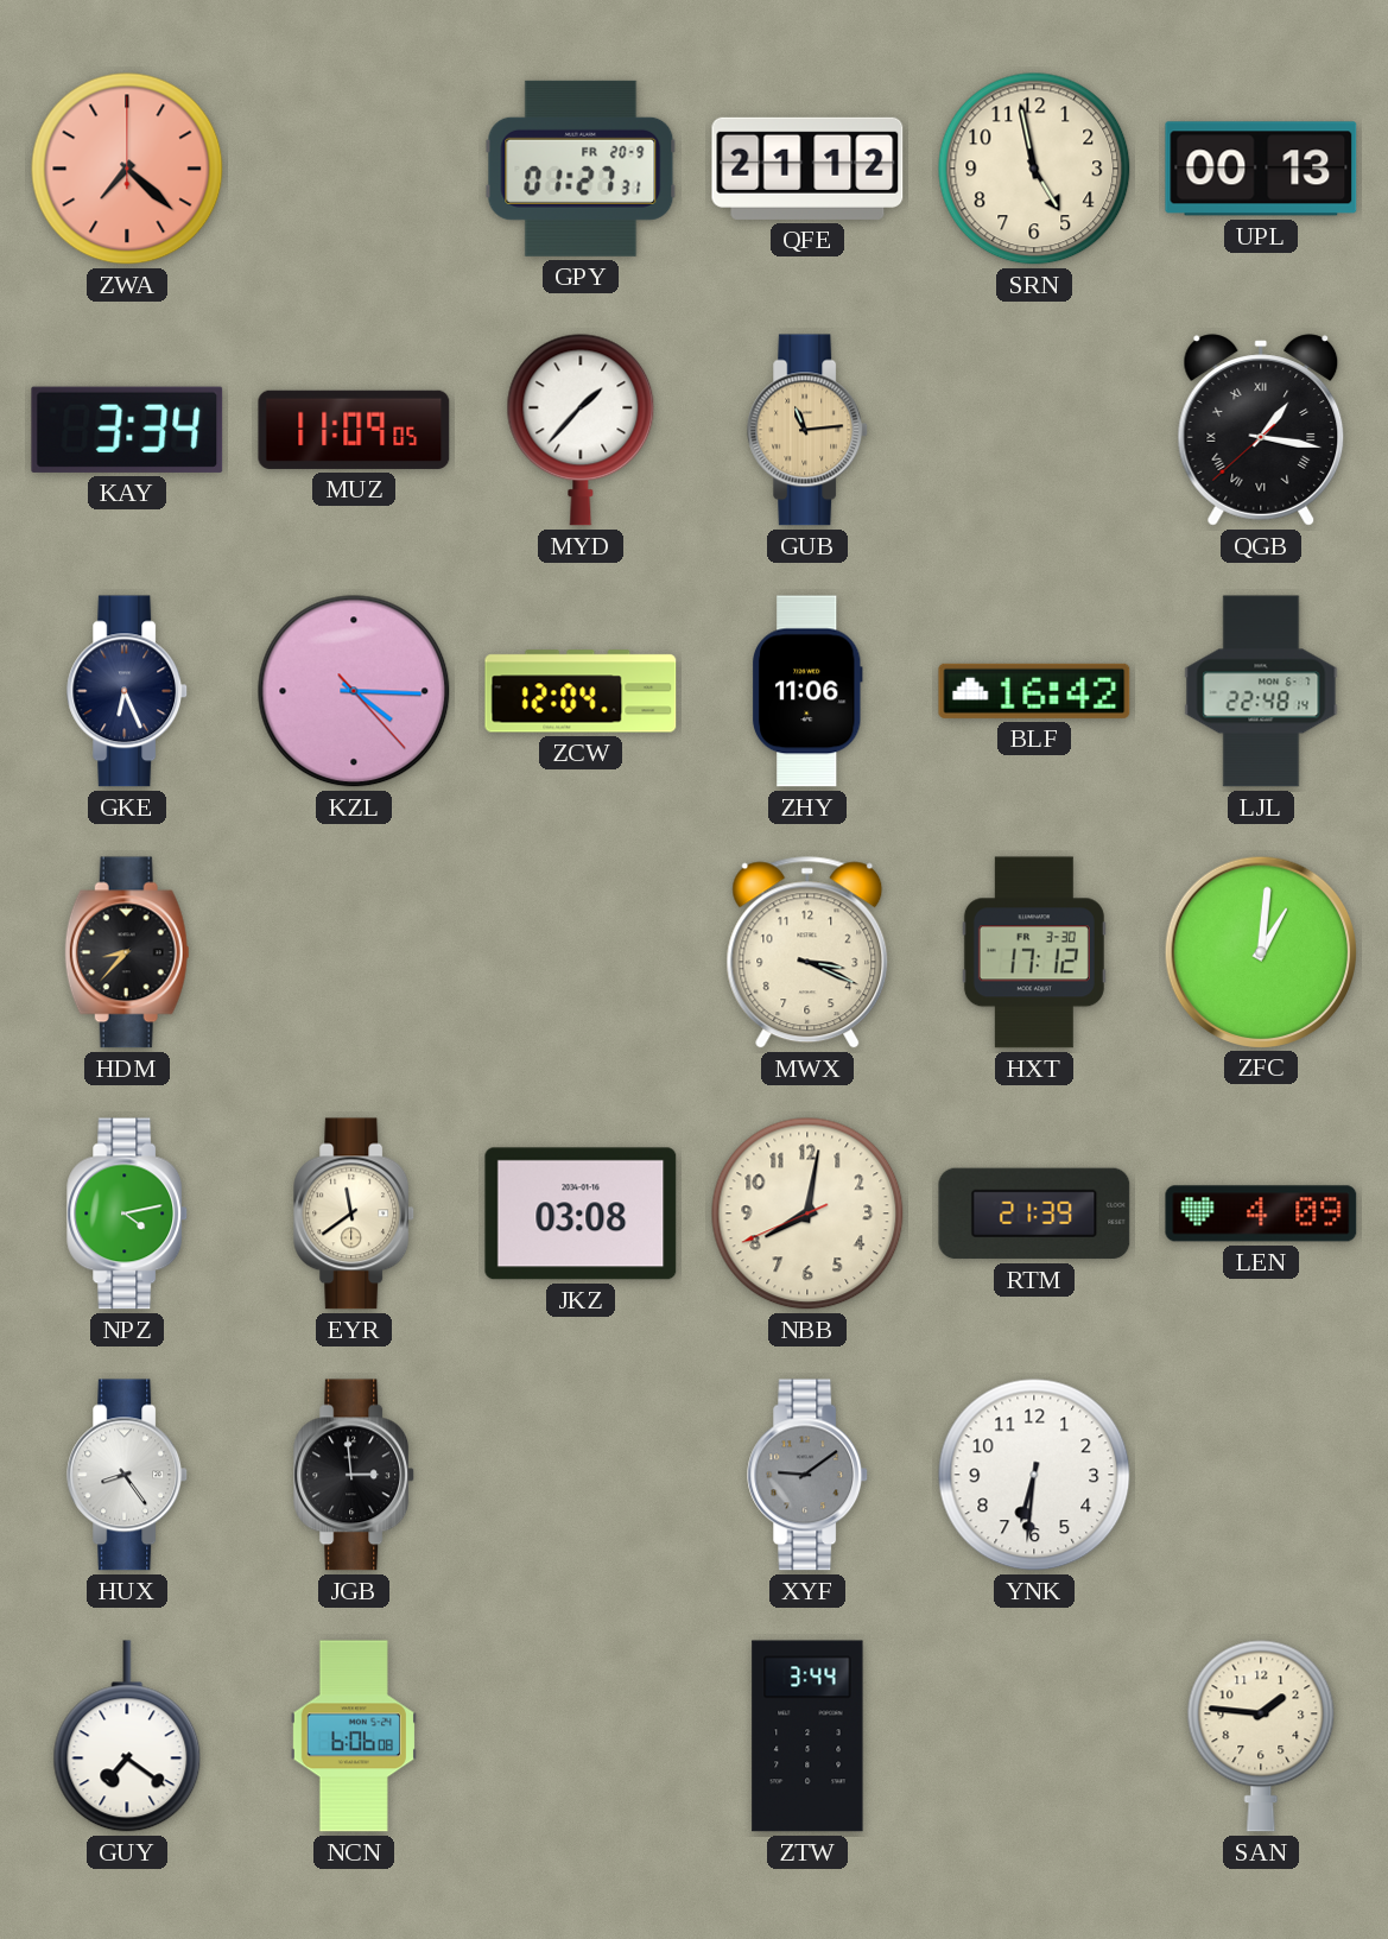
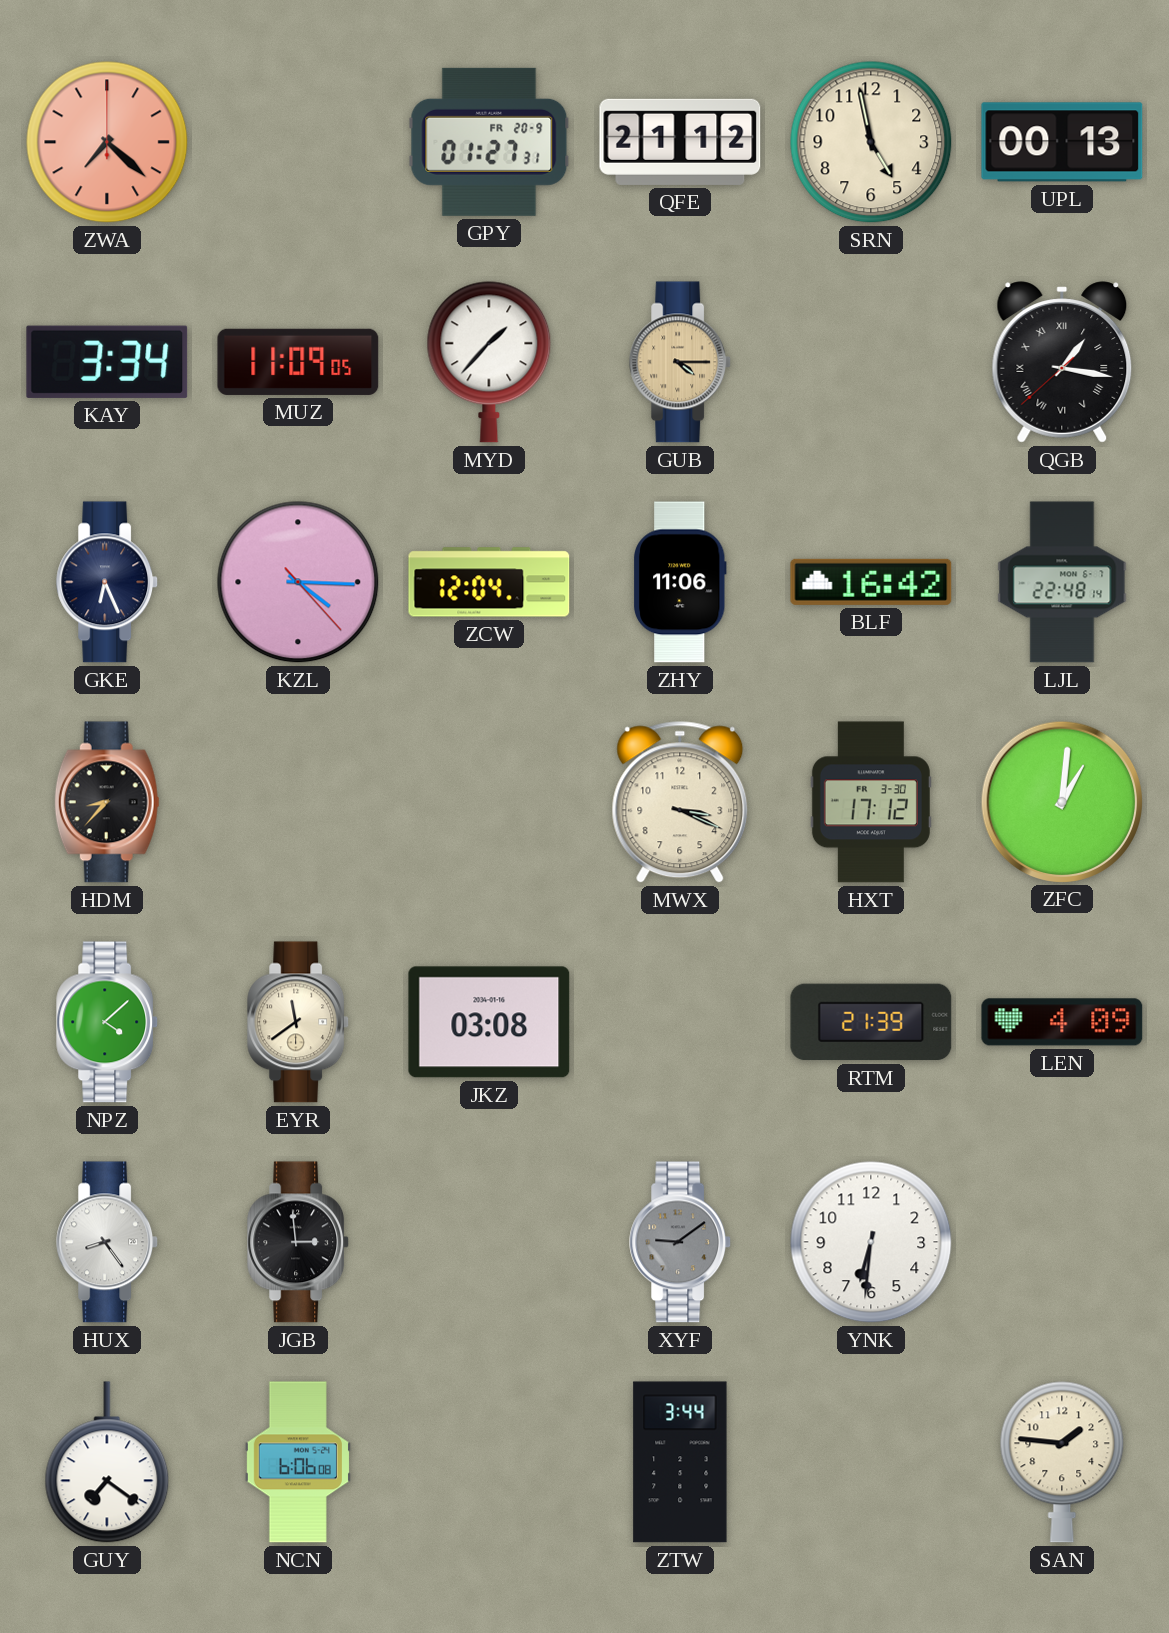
GUB: 11:14 -> 4:15 (681, 362)
NPZ: 4:13 -> 4:08 (108, 1022)
NBB: 8:01 -> none (807, 1214)
